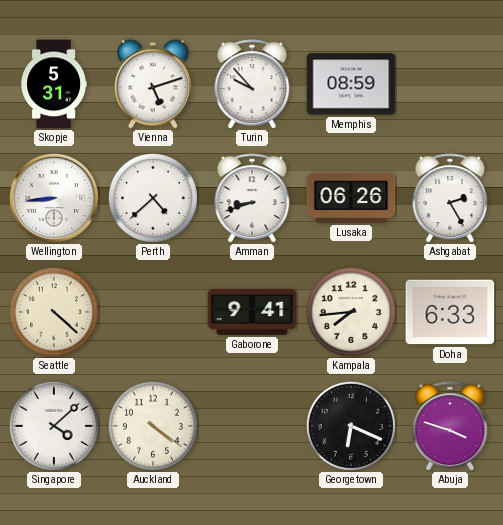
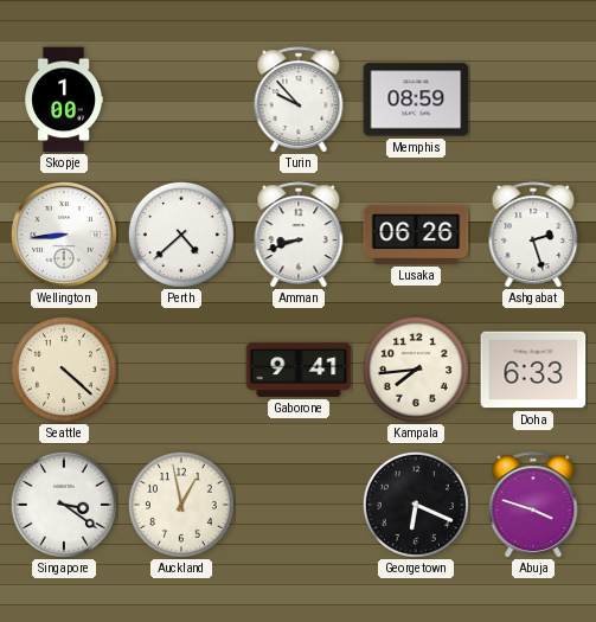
Skopje: 5:31 -> 1:00 (63, 100)
Vienna: 5:12 -> none (153, 84)
Ashgabat: 2:25 -> 2:27 (533, 235)
Singapore: 4:08 -> 3:21 (64, 505)
Auckland: 4:21 -> 12:58 (181, 505)
